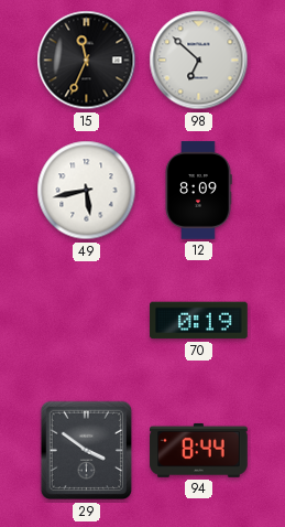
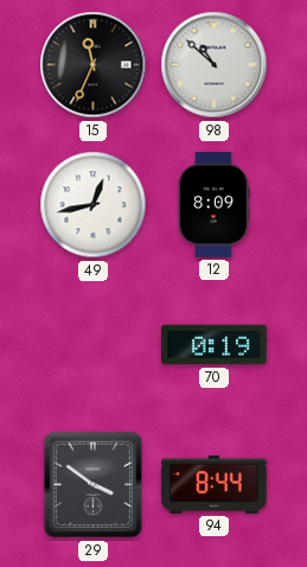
98: 6:52 -> 10:52 (215, 65)
49: 5:43 -> 12:43 (94, 205)
